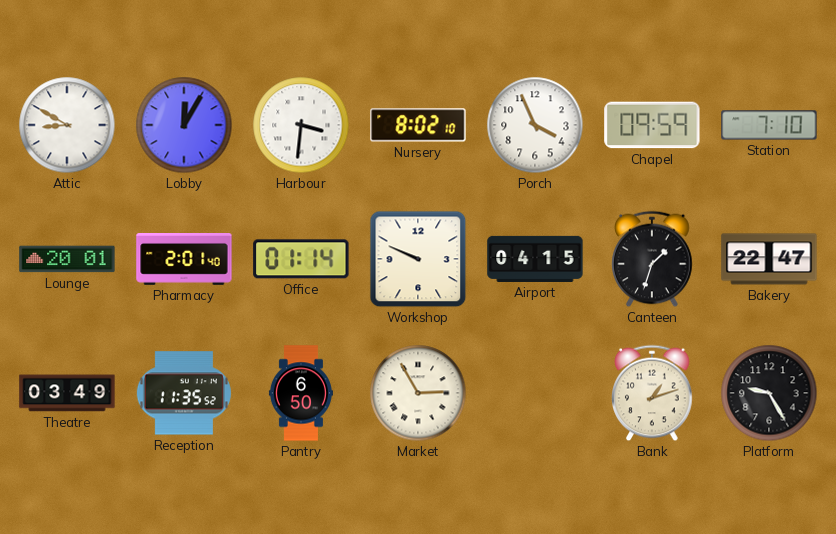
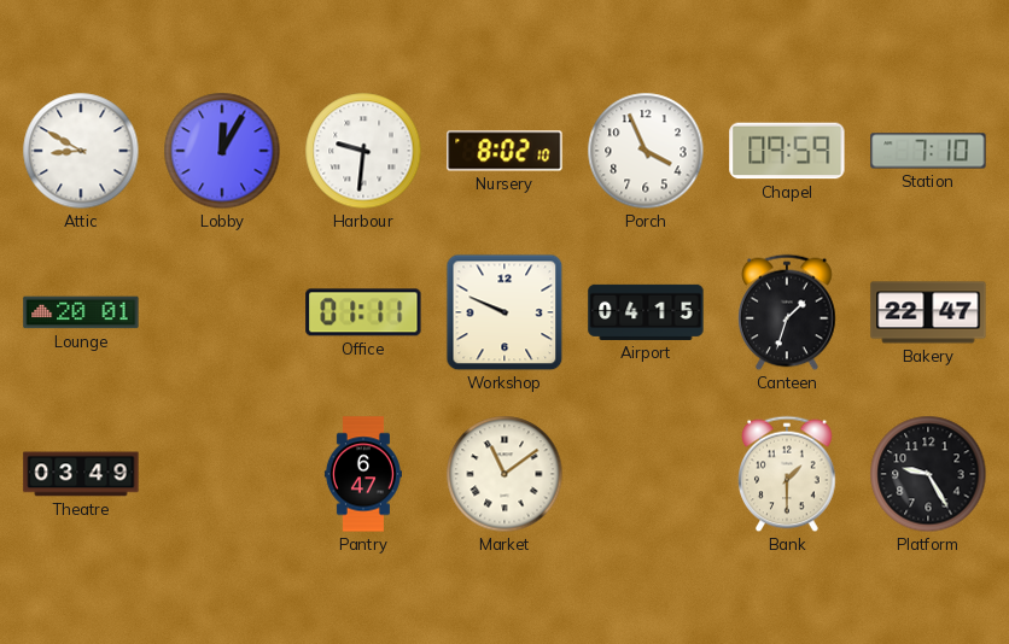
Harbour: 3:31 -> 9:31 (363, 151)
Pharmacy: 2:01 -> none (184, 260)
Office: 01:14 -> 01:11 (363, 312)
Reception: 11:35 -> none (184, 393)
Pantry: 6:50 -> 6:47 (363, 474)
Market: 2:55 -> 11:09 (505, 474)
Bank: 1:12 -> 1:30 (787, 474)
